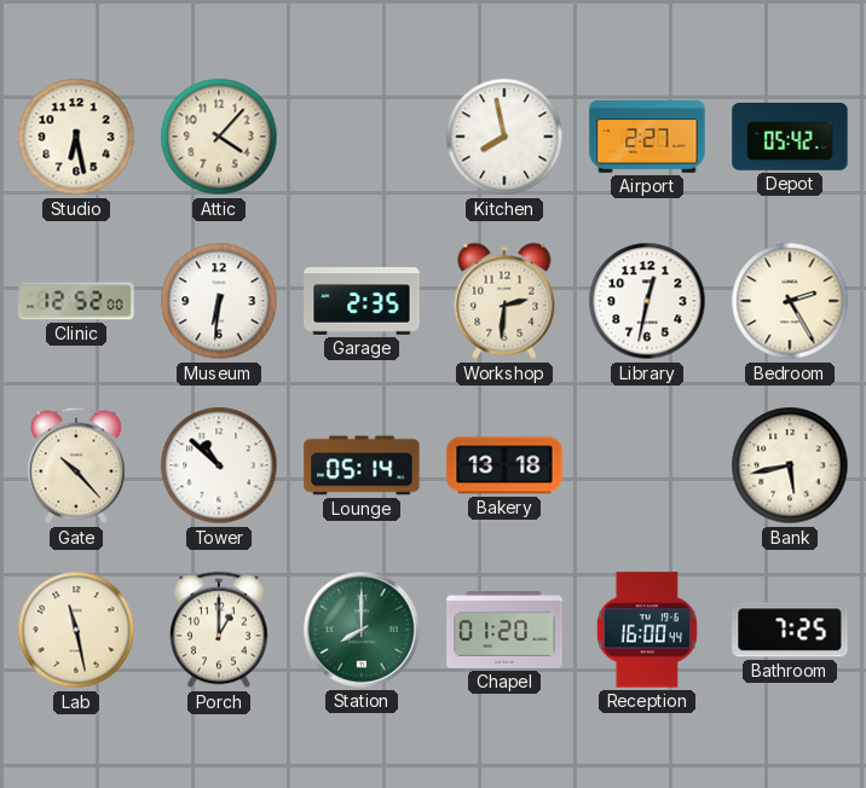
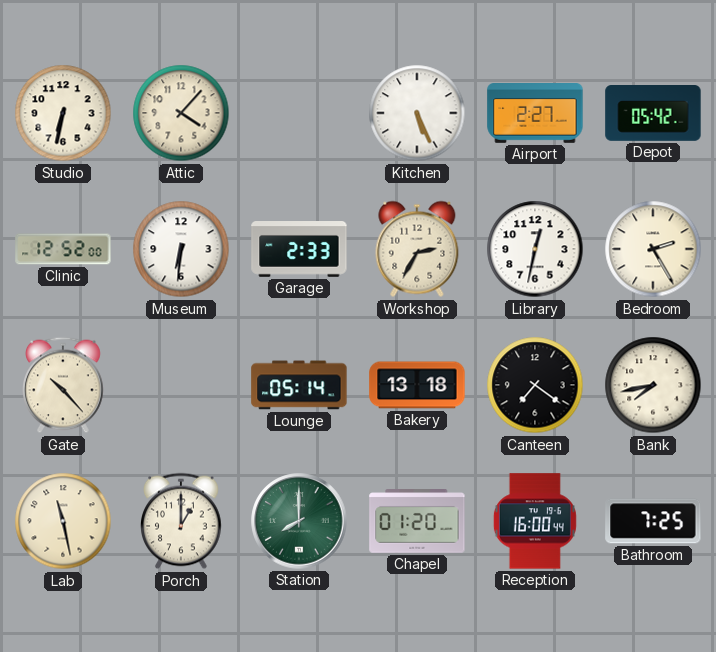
Studio: 6:28 -> 6:32 (63, 113)
Kitchen: 7:58 -> 5:26 (417, 113)
Garage: 2:35 -> 2:33 (299, 249)
Workshop: 2:31 -> 2:35 (417, 249)
Tower: 10:52 -> none (219, 465)
Canteen: none -> 7:21 (535, 385)
Bank: 5:43 -> 7:43 (653, 385)
